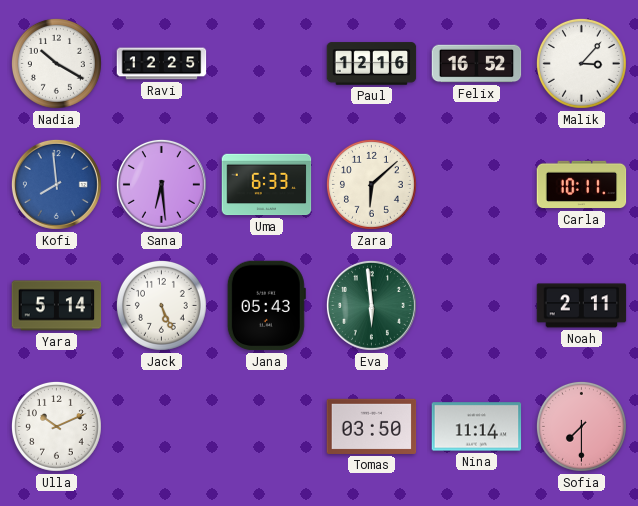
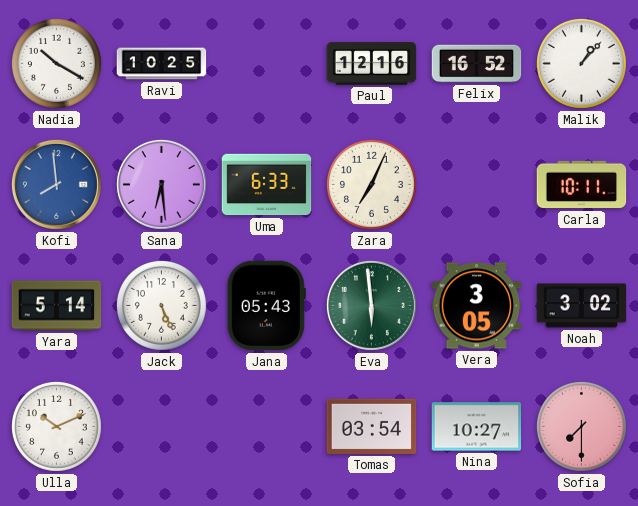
Ravi: 12:25 -> 10:25 (162, 64)
Malik: 3:07 -> 1:07 (581, 63)
Zara: 6:08 -> 7:04 (371, 184)
Vera: none -> 3:05 (477, 306)
Noah: 2:11 -> 3:02 (582, 306)
Tomas: 03:50 -> 03:54 (372, 426)
Nina: 11:14 -> 10:27 (477, 427)
